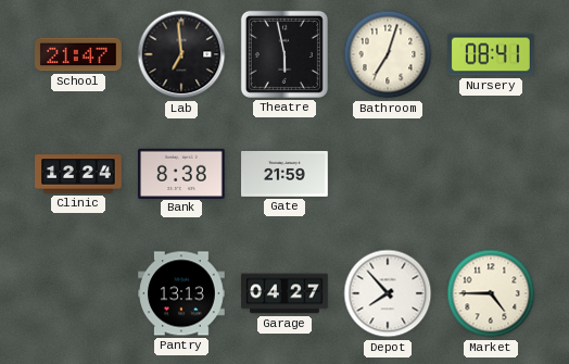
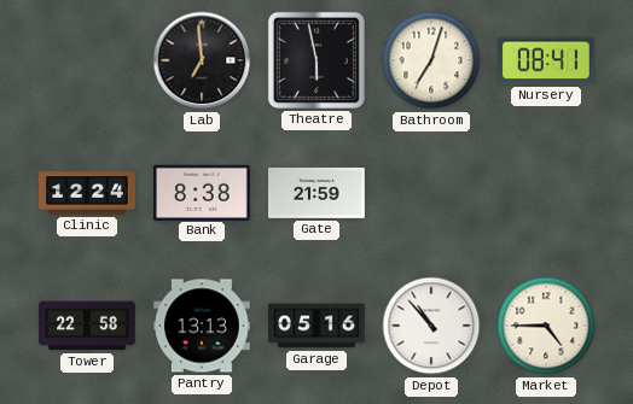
School: 21:47 -> none (78, 54)
Tower: none -> 22:58 (87, 326)
Garage: 04:27 -> 05:16 (316, 326)
Depot: 7:53 -> 10:53 (431, 326)
